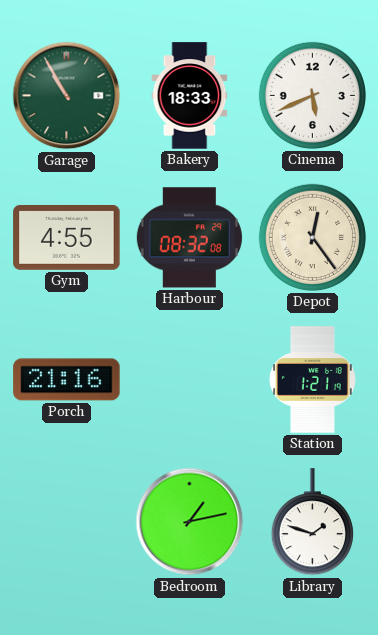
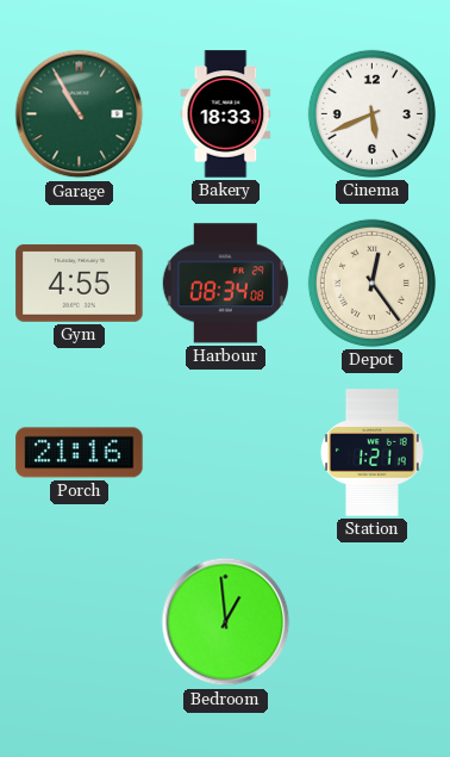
Harbour: 08:32 -> 08:34 (225, 284)
Bedroom: 1:13 -> 12:59 (226, 622)
Library: 1:48 -> none (312, 522)
